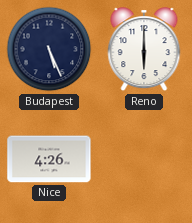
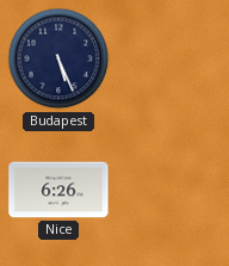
Reno: 6:00 -> none (144, 50)
Nice: 4:26 -> 6:26 (58, 190)
